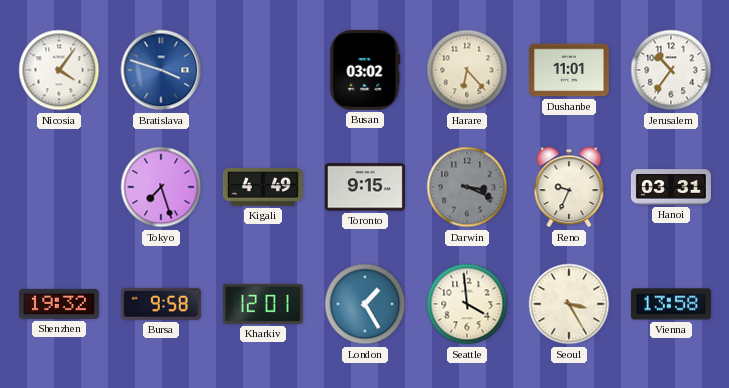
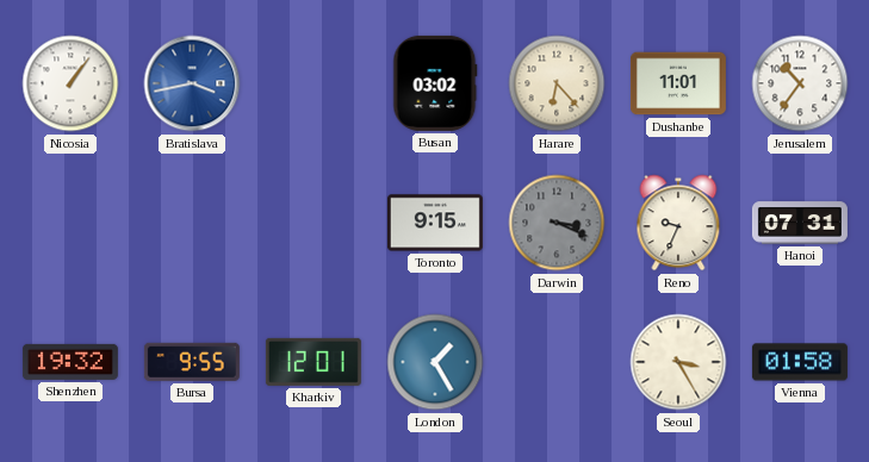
Nicosia: 4:06 -> 1:06 (70, 83)
Bratislava: 3:48 -> 3:43 (192, 83)
Tokyo: 7:27 -> none (161, 187)
Kigali: 4:49 -> none (263, 187)
Hanoi: 03:31 -> 07:31 (800, 223)
Bursa: 9:58 -> 9:55 (192, 362)
Seattle: 3:59 -> none (467, 304)
Vienna: 13:58 -> 01:58 (800, 362)
